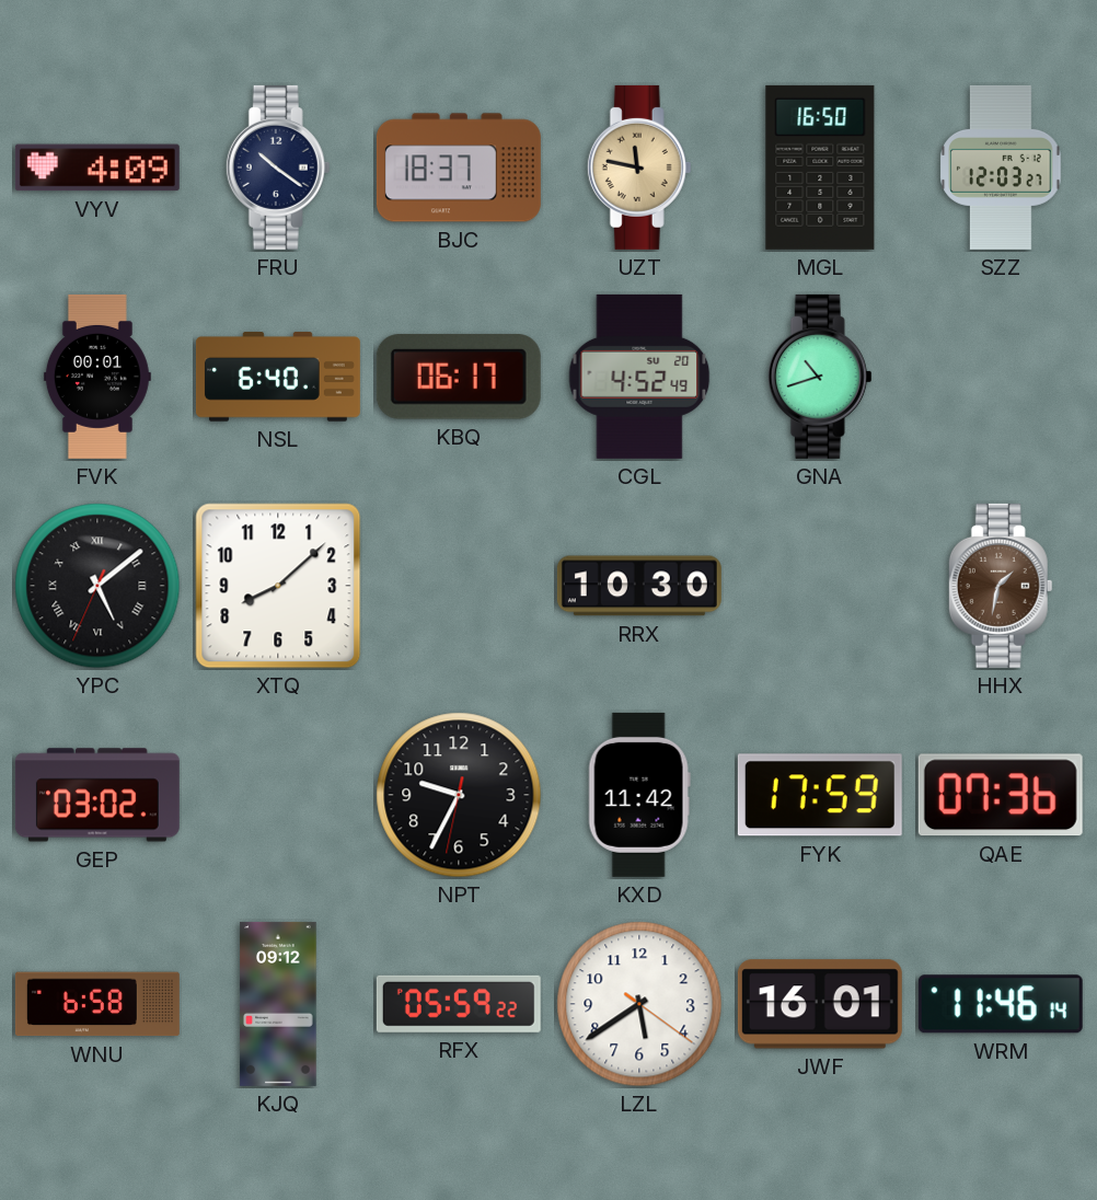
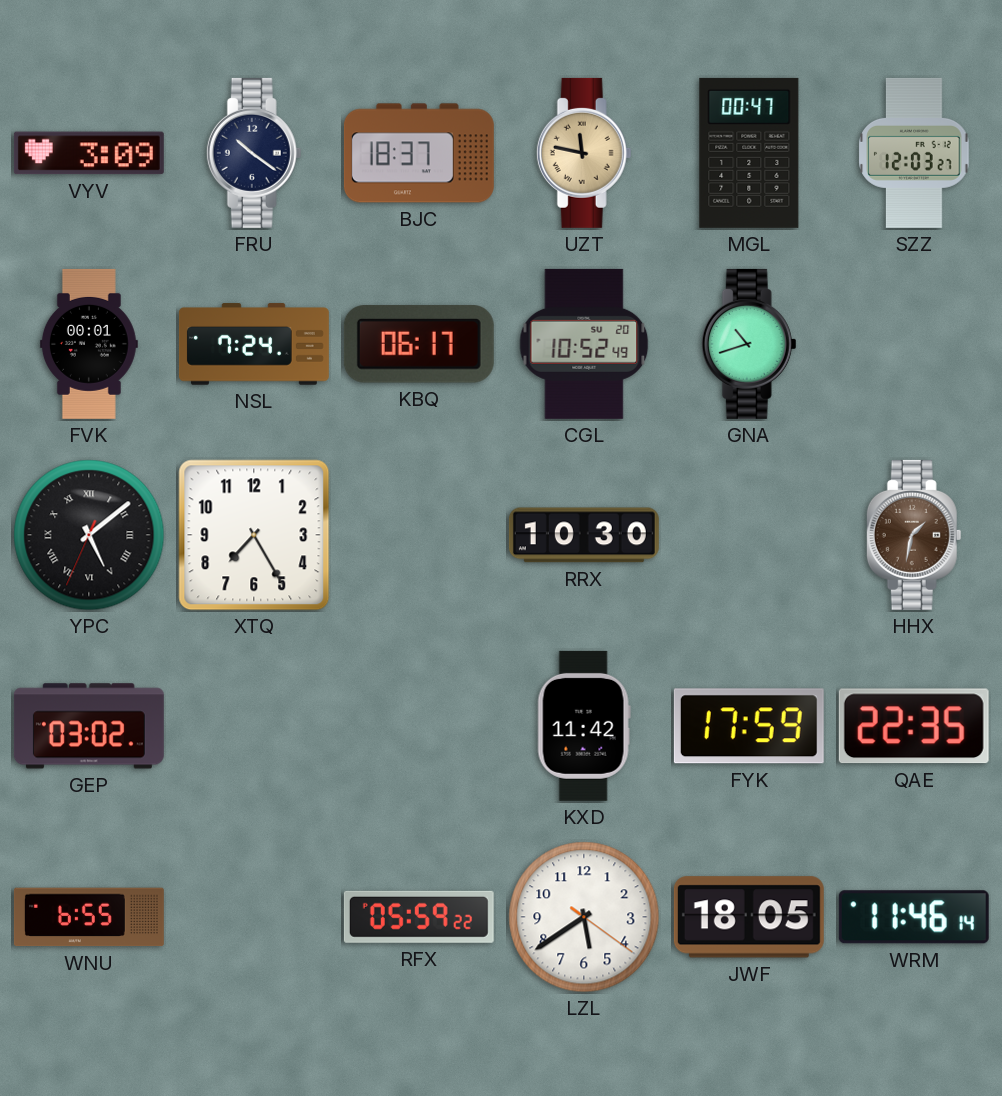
VYV: 4:09 -> 3:09 (89, 153)
MGL: 16:50 -> 00:47 (749, 153)
NSL: 6:40 -> 7:24 (254, 344)
CGL: 4:52 -> 10:52 (584, 344)
XTQ: 8:08 -> 7:25 (254, 535)
NPT: 9:34 -> none (459, 795)
QAE: 07:36 -> 22:35 (914, 726)
WNU: 6:58 -> 6:55 (89, 917)
KJQ: 09:12 -> none (278, 1004)
JWF: 16:01 -> 18:05 (749, 917)
